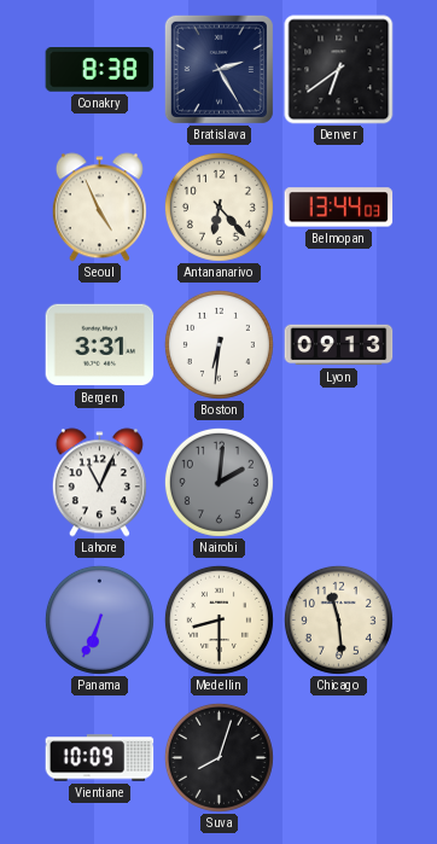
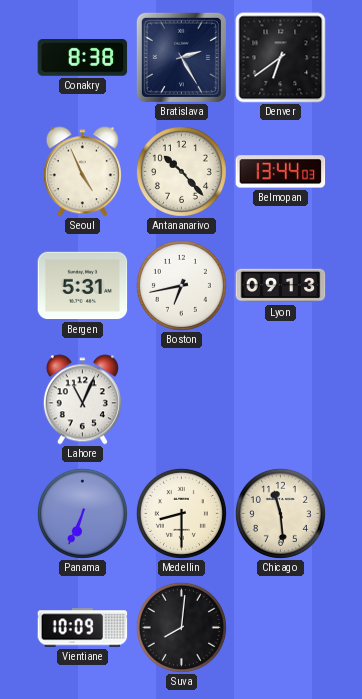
Antananarivo: 6:23 -> 10:23 (181, 171)
Bergen: 3:31 -> 5:31 (83, 286)
Boston: 6:31 -> 6:43 (181, 285)
Nairobi: 2:01 -> none (218, 482)
Suva: 8:03 -> 8:01 (181, 627)
